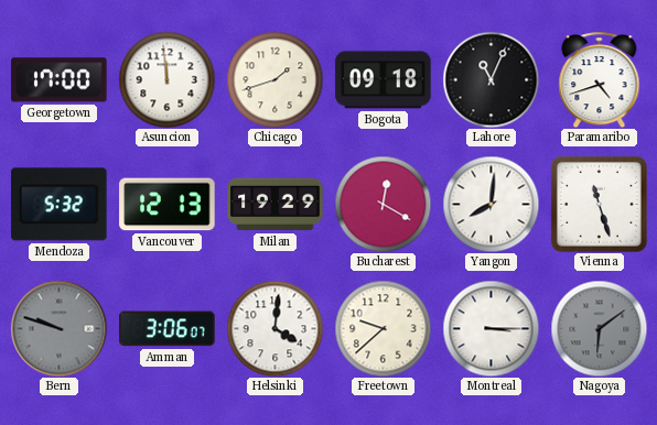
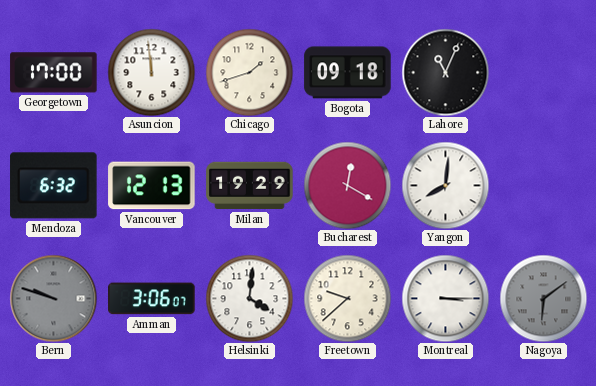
Paramaribo: 4:42 -> none (600, 79)
Mendoza: 5:32 -> 6:32 (54, 186)
Vienna: 11:27 -> none (599, 204)
